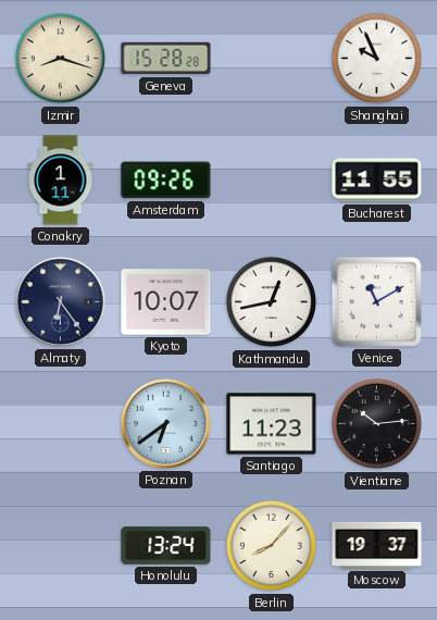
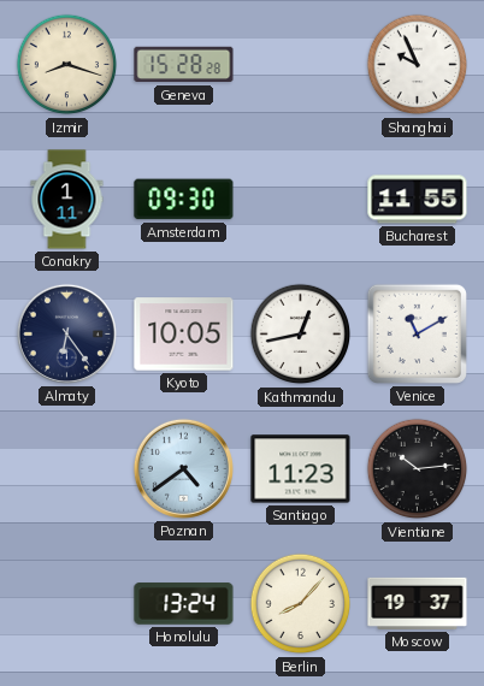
Amsterdam: 09:26 -> 09:30 (184, 200)
Kyoto: 10:07 -> 10:05 (184, 335)
Poznan: 6:39 -> 4:39 (183, 468)
